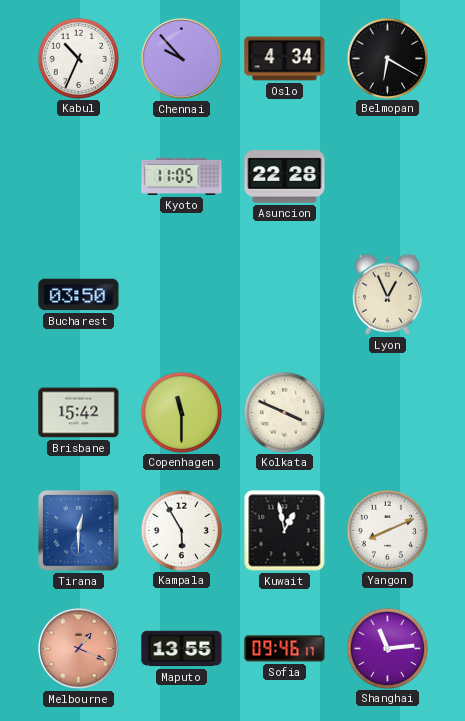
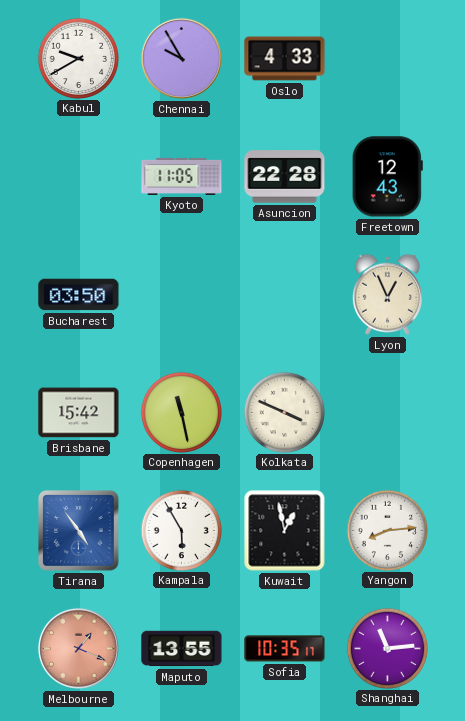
Kabul: 10:34 -> 9:40 (78, 58)
Chennai: 9:53 -> 9:55 (181, 58)
Oslo: 4:34 -> 4:33 (285, 59)
Belmopan: 6:20 -> none (387, 58)
Freetown: none -> 12:43 (387, 177)
Copenhagen: 11:30 -> 11:28 (181, 412)
Tirana: 12:30 -> 4:54 (79, 531)
Yangon: 8:11 -> 8:14 (387, 530)
Sofia: 09:46 -> 10:35 (285, 649)
